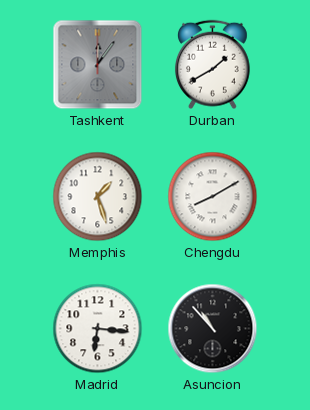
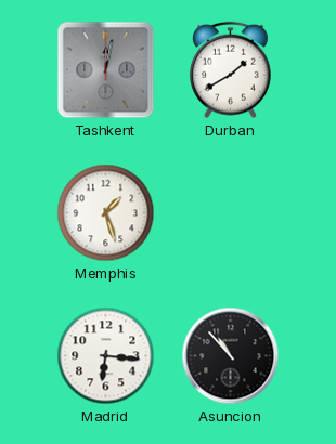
Tashkent: 12:06 -> 12:02 (106, 70)
Chengdu: 8:10 -> none (213, 197)
